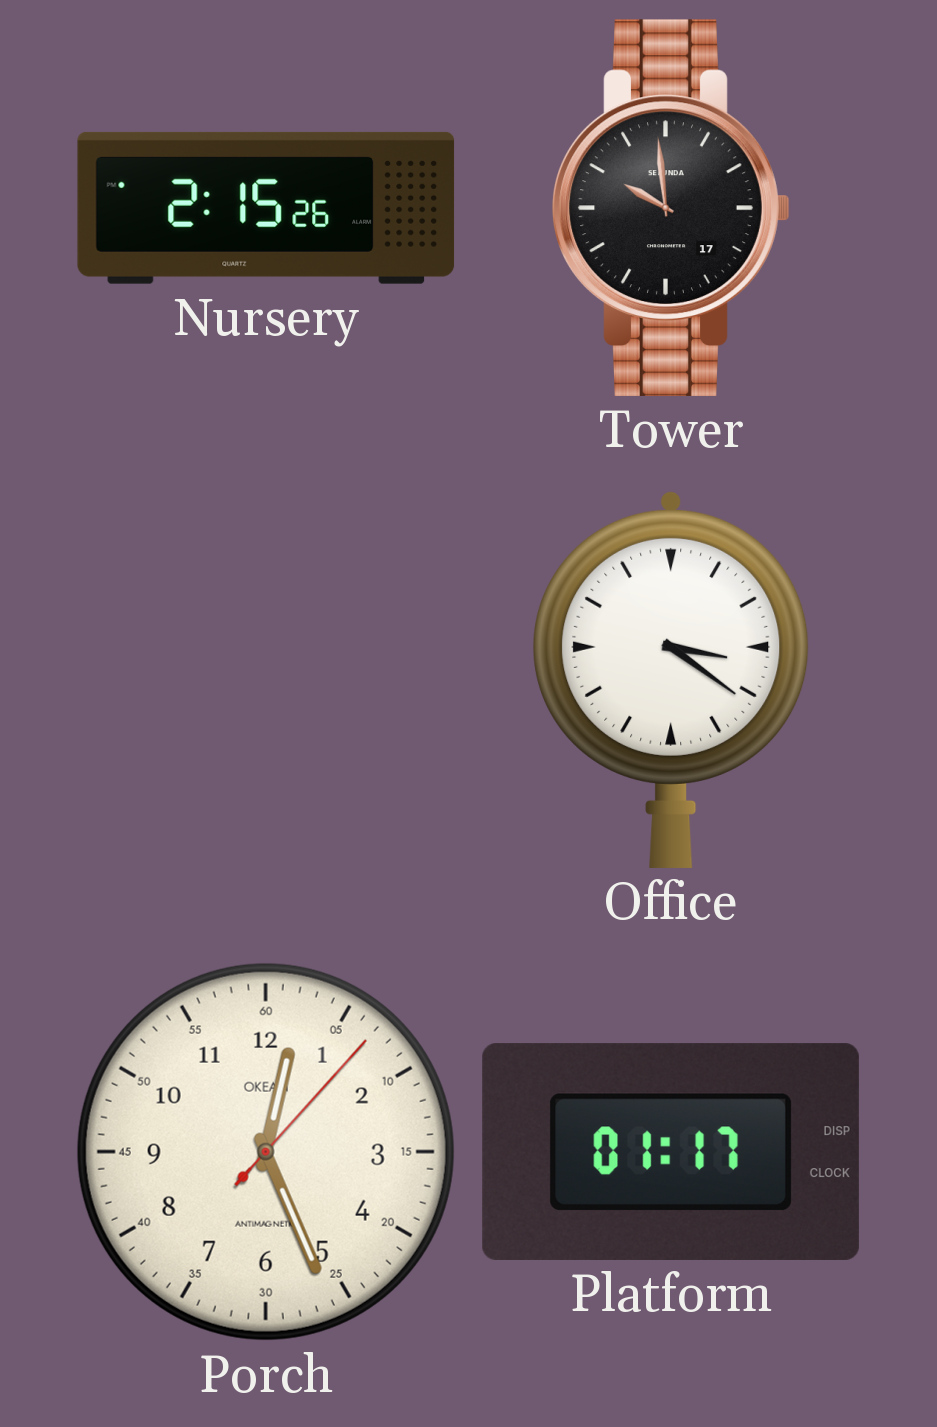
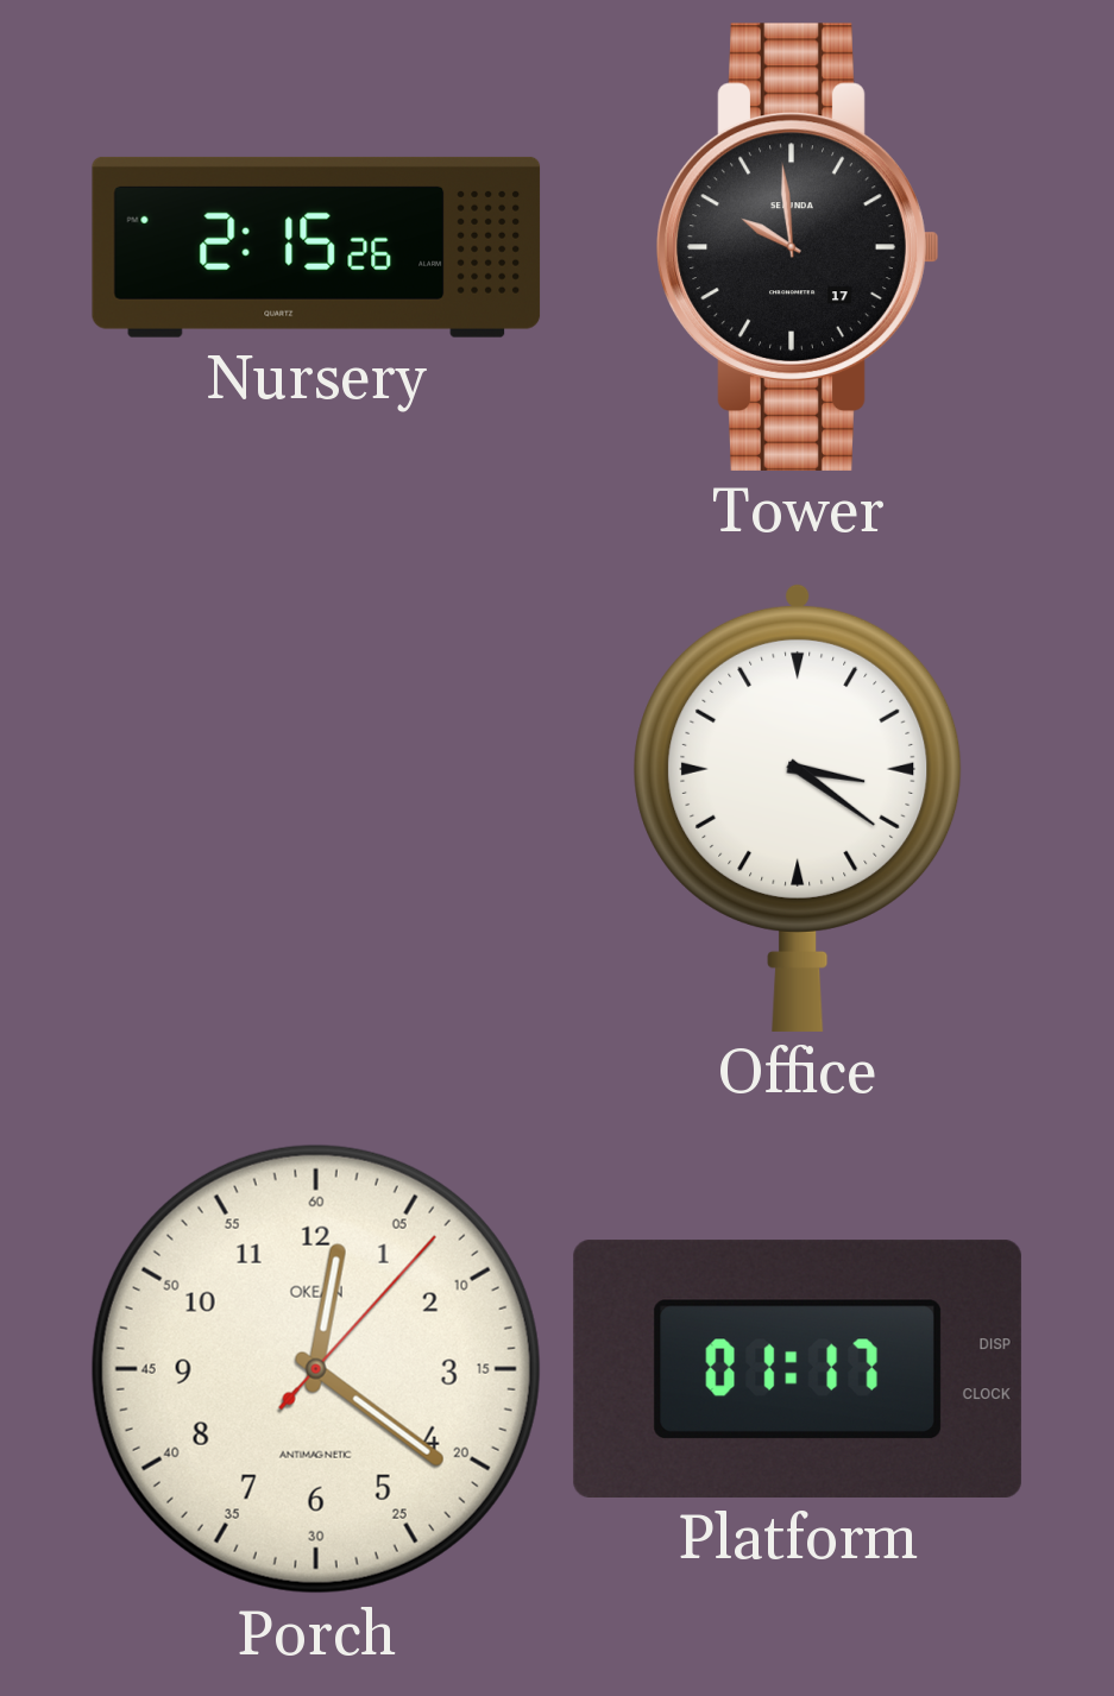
Porch: 12:26 -> 12:21 (316, 1369)
